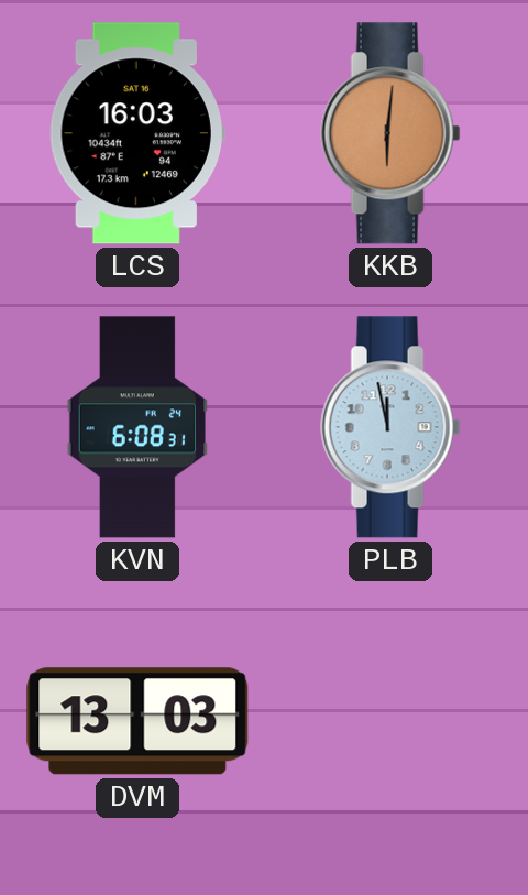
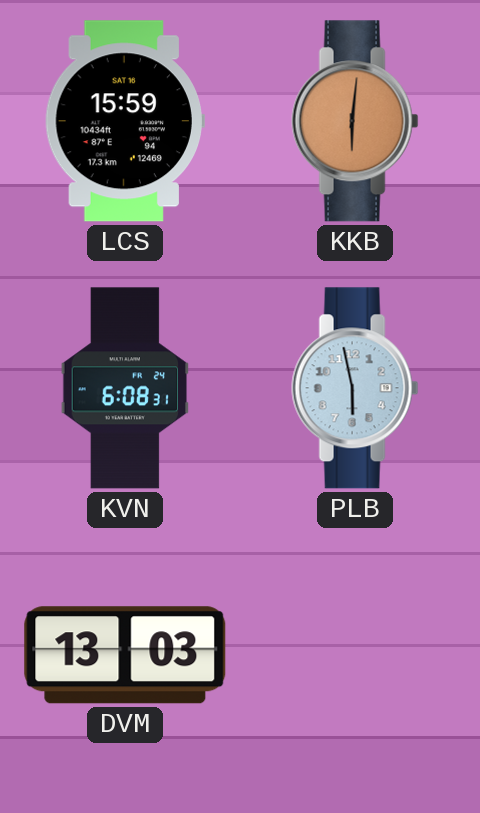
LCS: 16:03 -> 15:59 (124, 121)
PLB: 11:58 -> 5:58 (355, 388)
